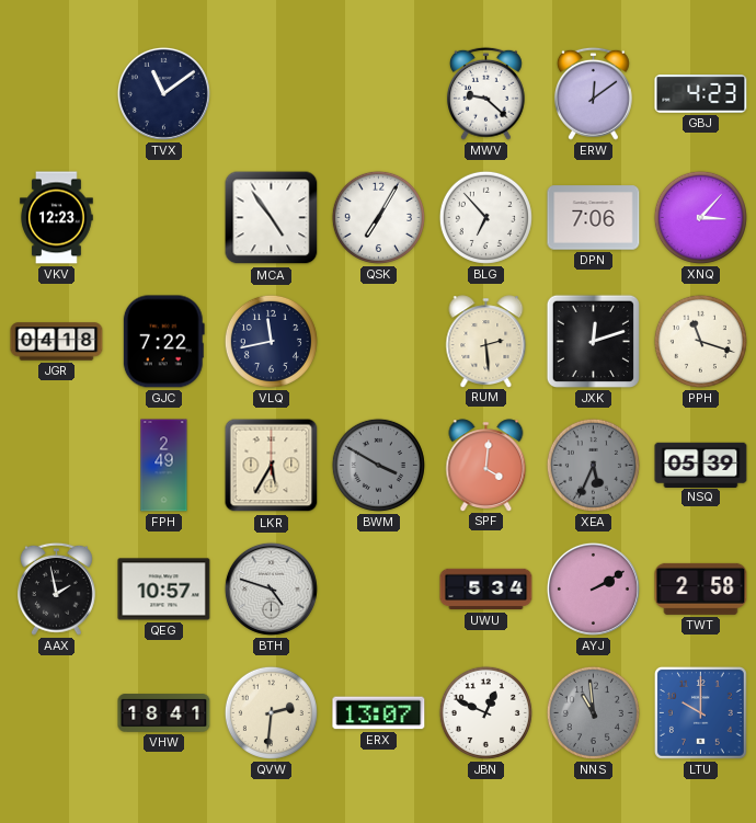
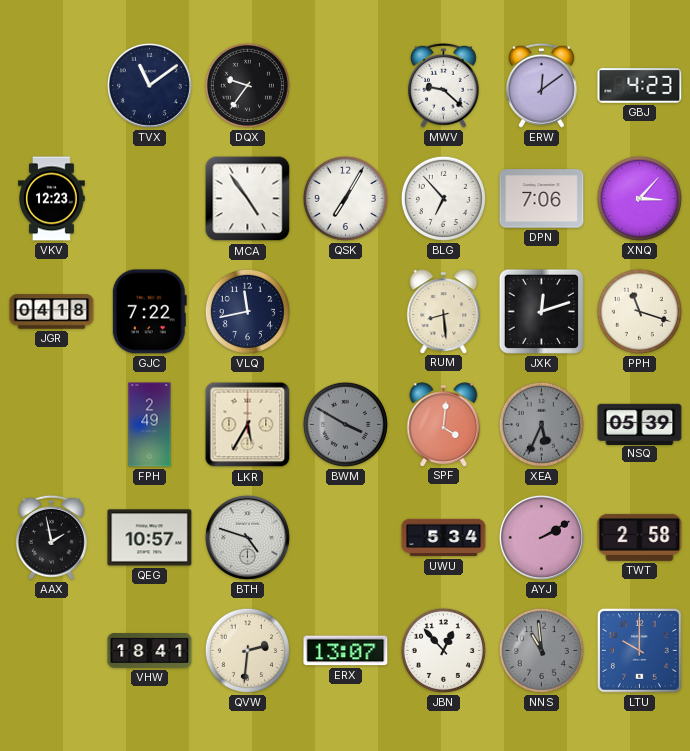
DQX: none -> 9:36 (247, 85)
RUM: 2:29 -> 8:29 (444, 311)
JBN: 12:49 -> 12:53 (443, 650)
